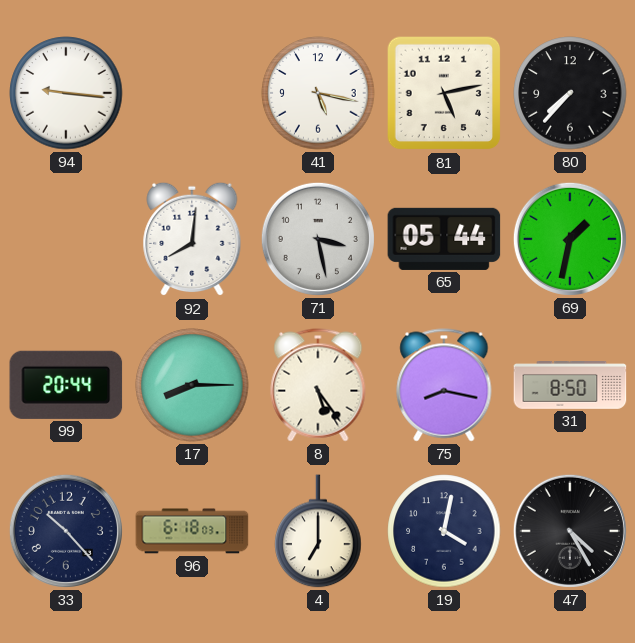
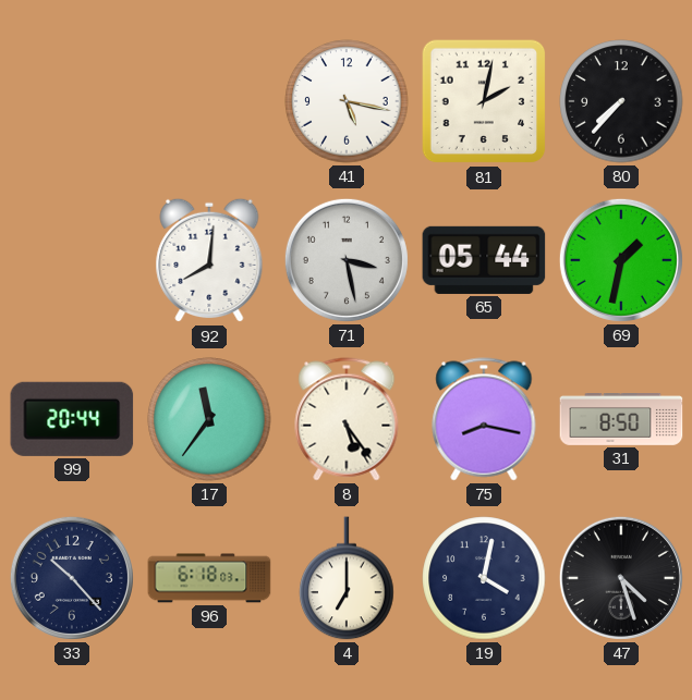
94: 9:16 -> none (66, 93)
81: 5:13 -> 2:02 (484, 101)
17: 8:15 -> 11:36 (209, 419)
47: 4:25 -> 4:27 (621, 578)
